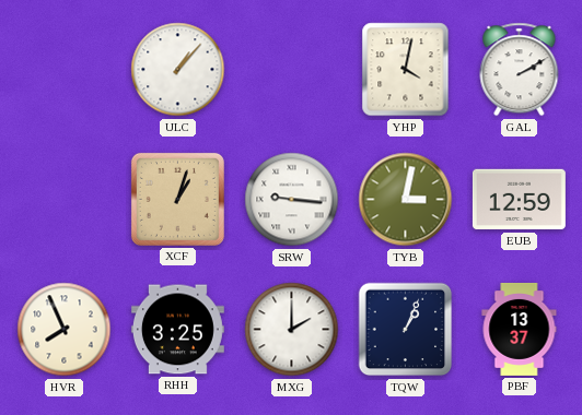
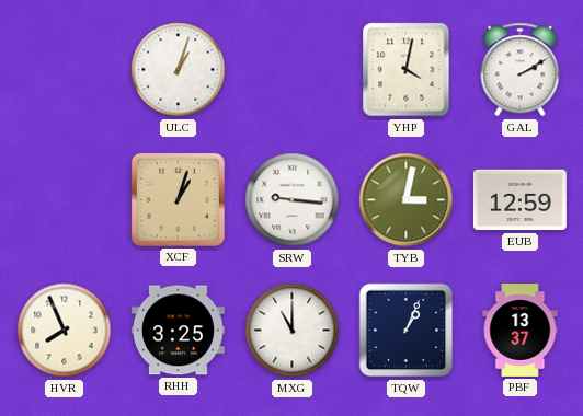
ULC: 1:07 -> 1:03 (179, 70)
MXG: 2:00 -> 11:00 (293, 331)
